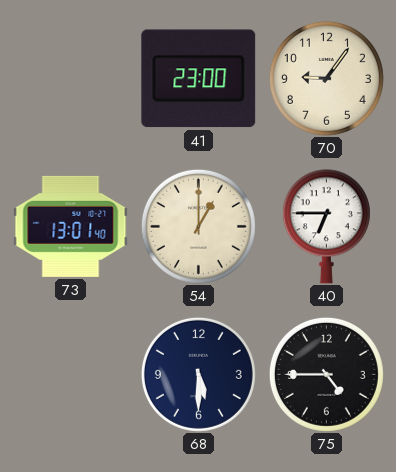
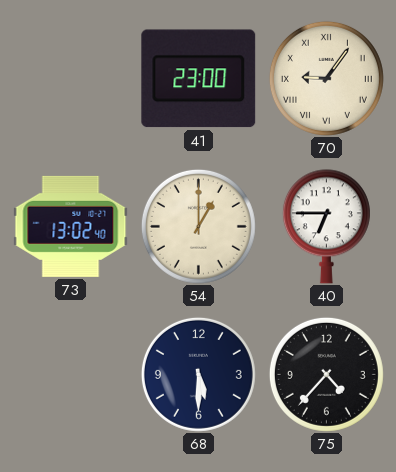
70 numerals: Arabic -> Roman (326, 78)
73: 13:01 -> 13:02 (71, 226)
75: 4:45 -> 4:37 (326, 374)
